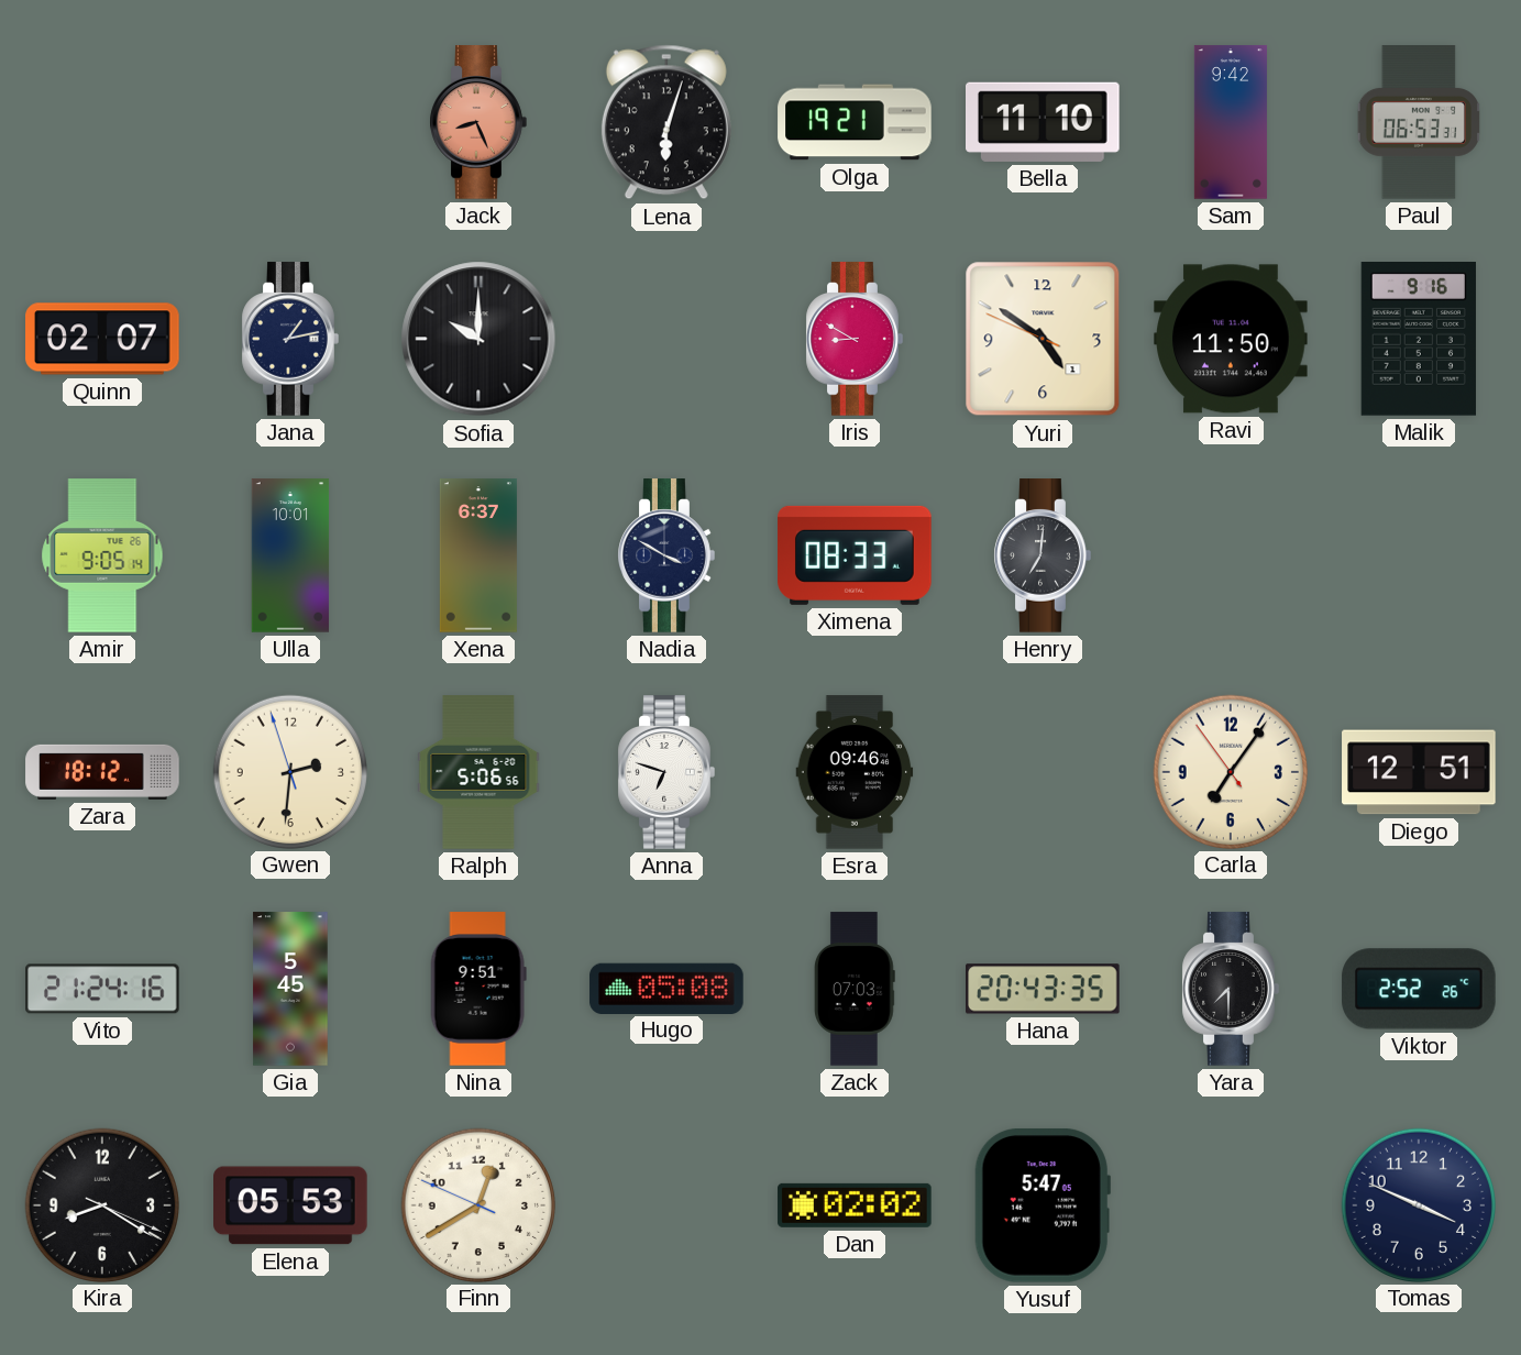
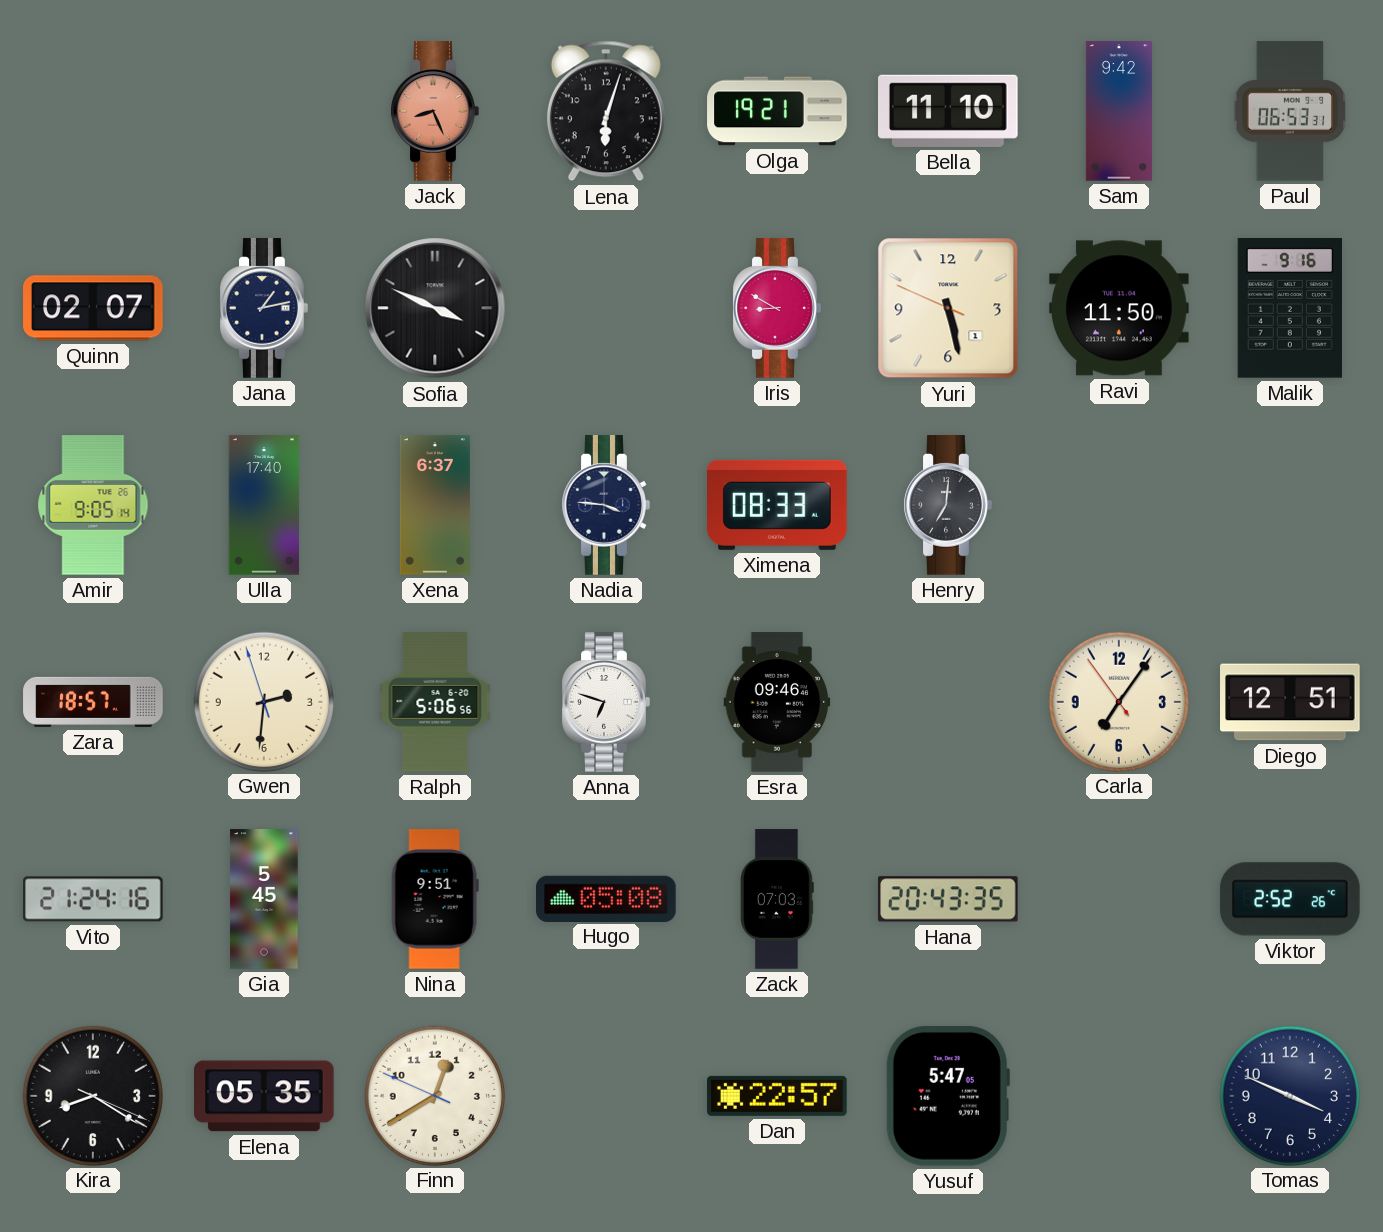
Sofia: 10:00 -> 3:49 (435, 308)
Yuri: 4:50 -> 5:27 (948, 308)
Ulla: 10:01 -> 17:40 (264, 505)
Nadia: 3:50 -> 3:46 (606, 505)
Zara: 18:12 -> 18:57 (93, 702)
Yara: 7:30 -> none (1231, 989)
Elena: 05:53 -> 05:35 (264, 1096)
Dan: 02:02 -> 22:57 (777, 1096)
